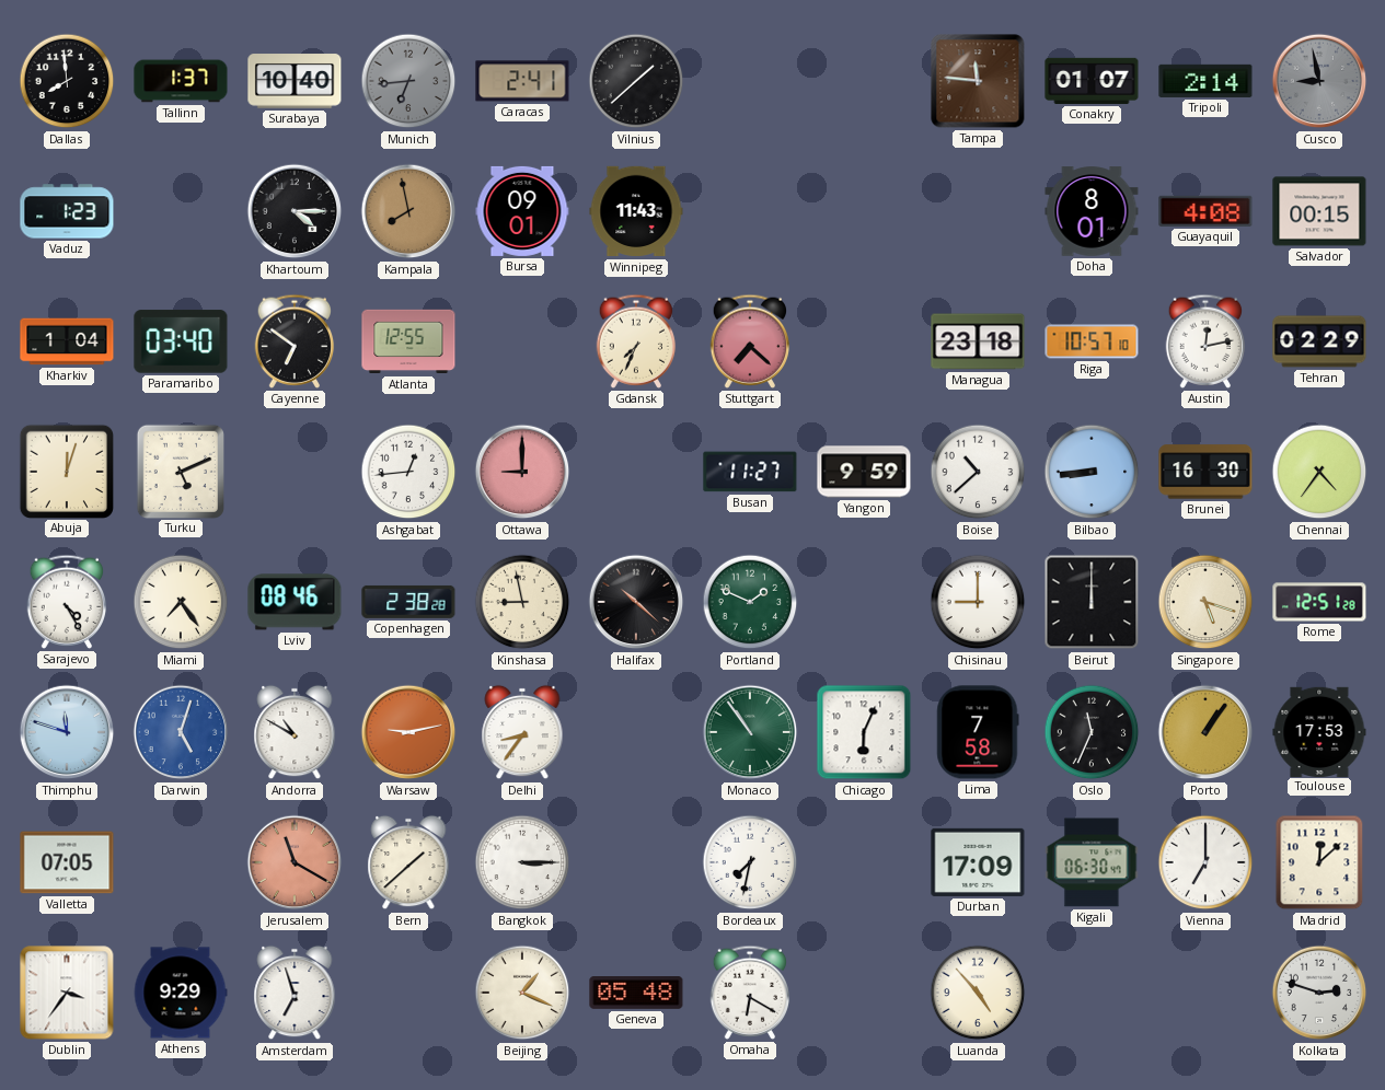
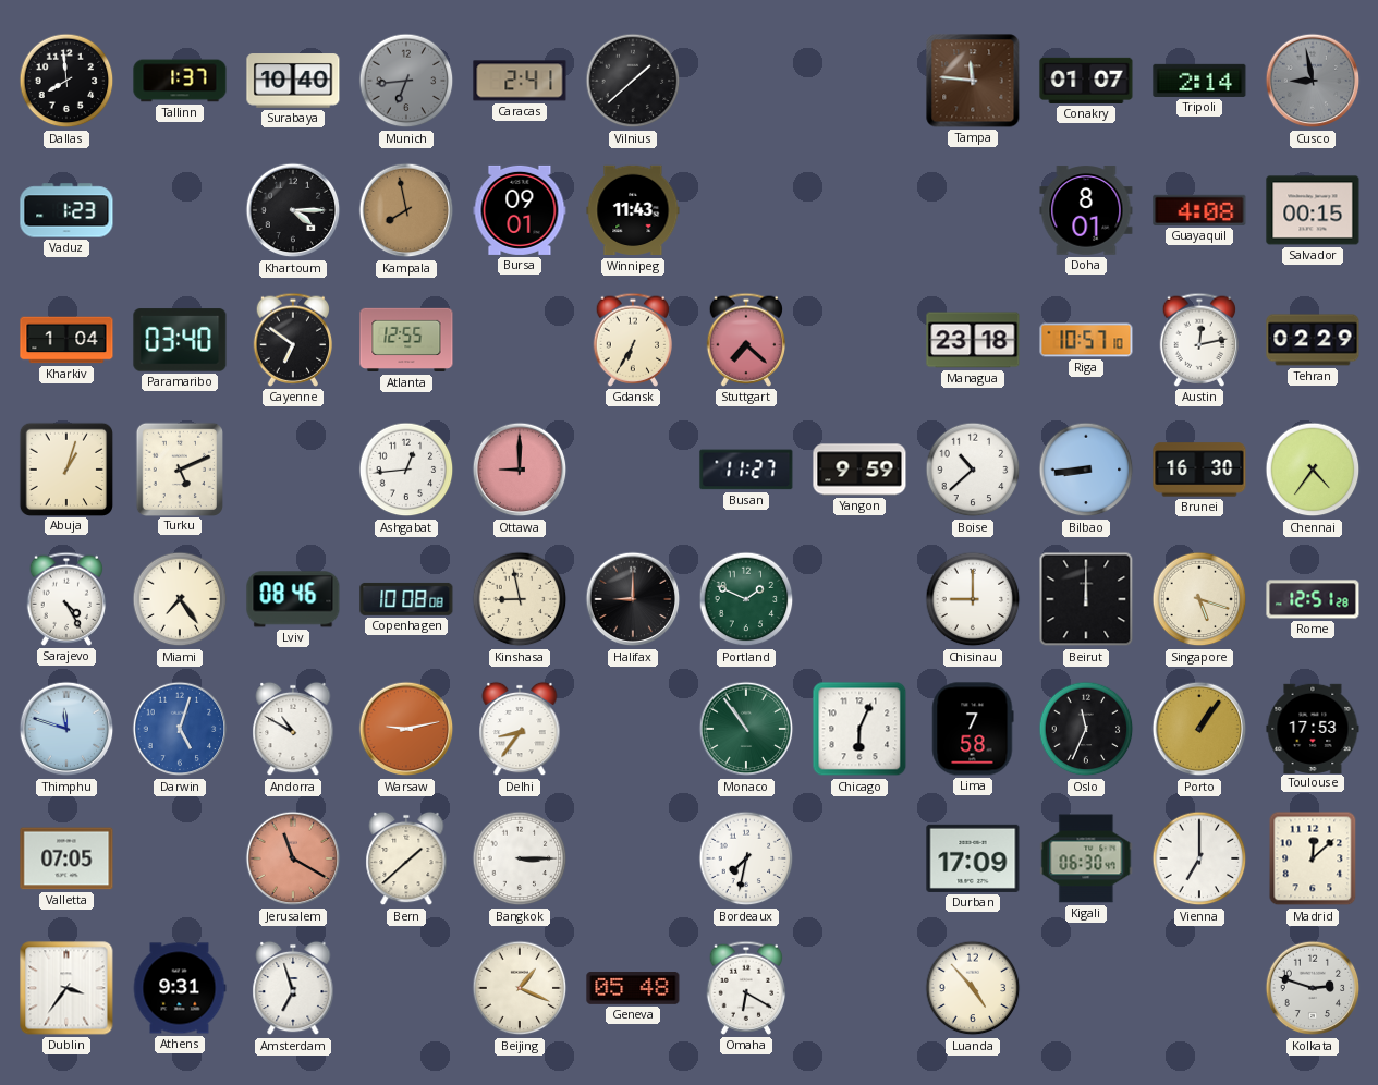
Gdansk: 7:34 -> 6:35 (633, 340)
Abuja: 12:03 -> 1:03 (65, 468)
Copenhagen: 2:38 -> 10:08 (406, 599)
Halifax: 10:22 -> 9:00 (633, 599)
Athens: 9:29 -> 9:31 (180, 988)
